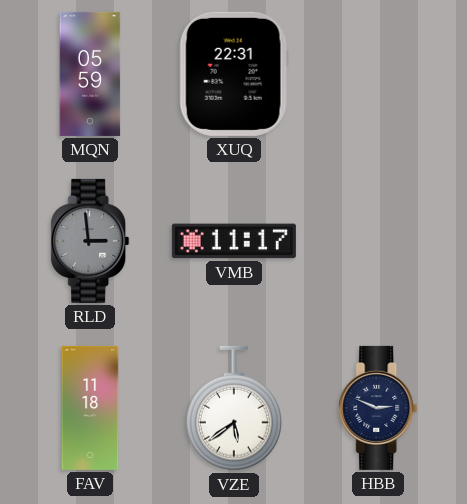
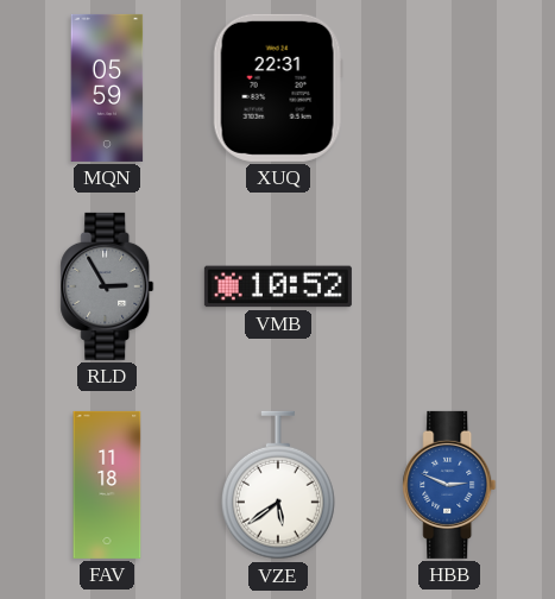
RLD: 2:59 -> 2:55 (107, 286)
VMB: 11:17 -> 10:52 (278, 286)
HBB dial: navy -> blue (449, 485)
